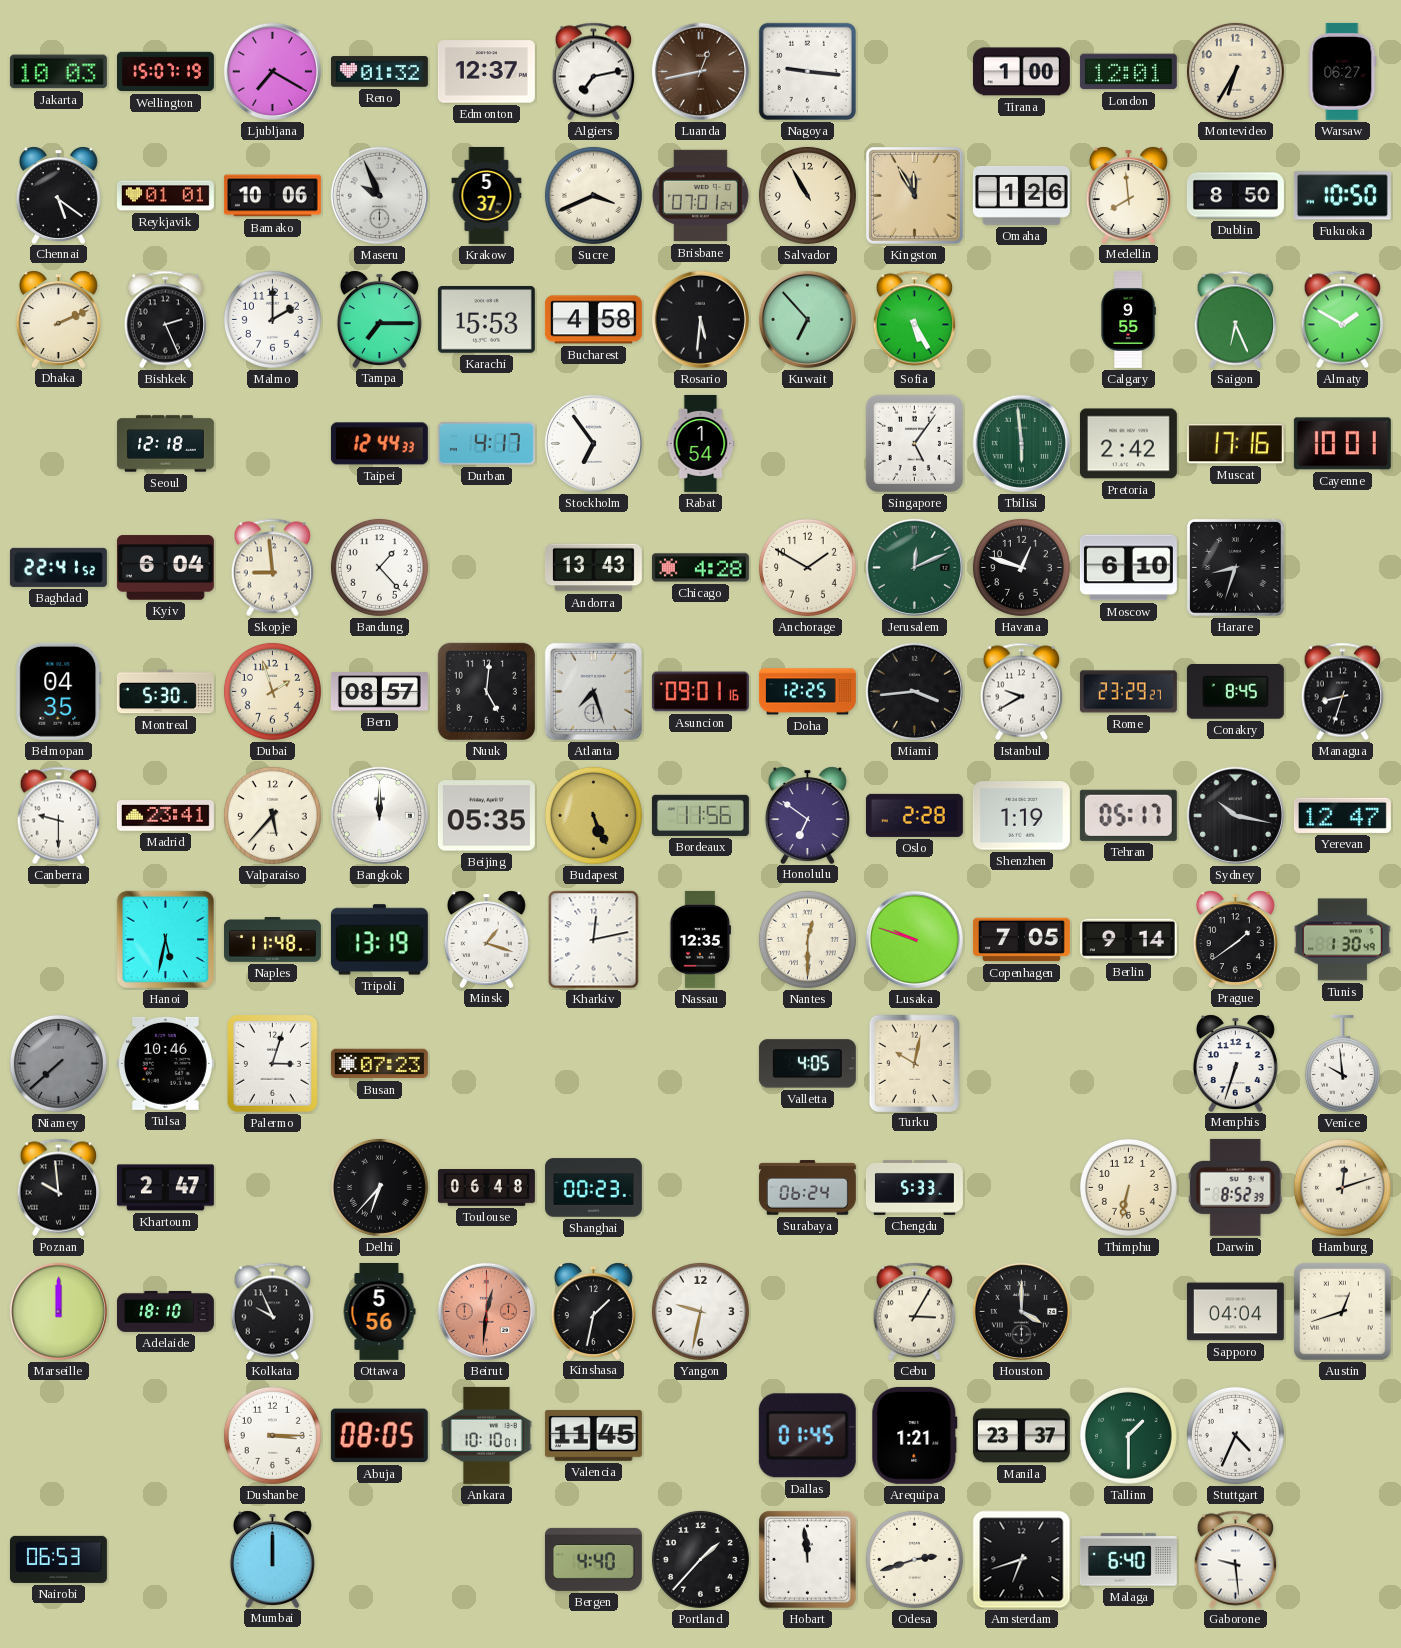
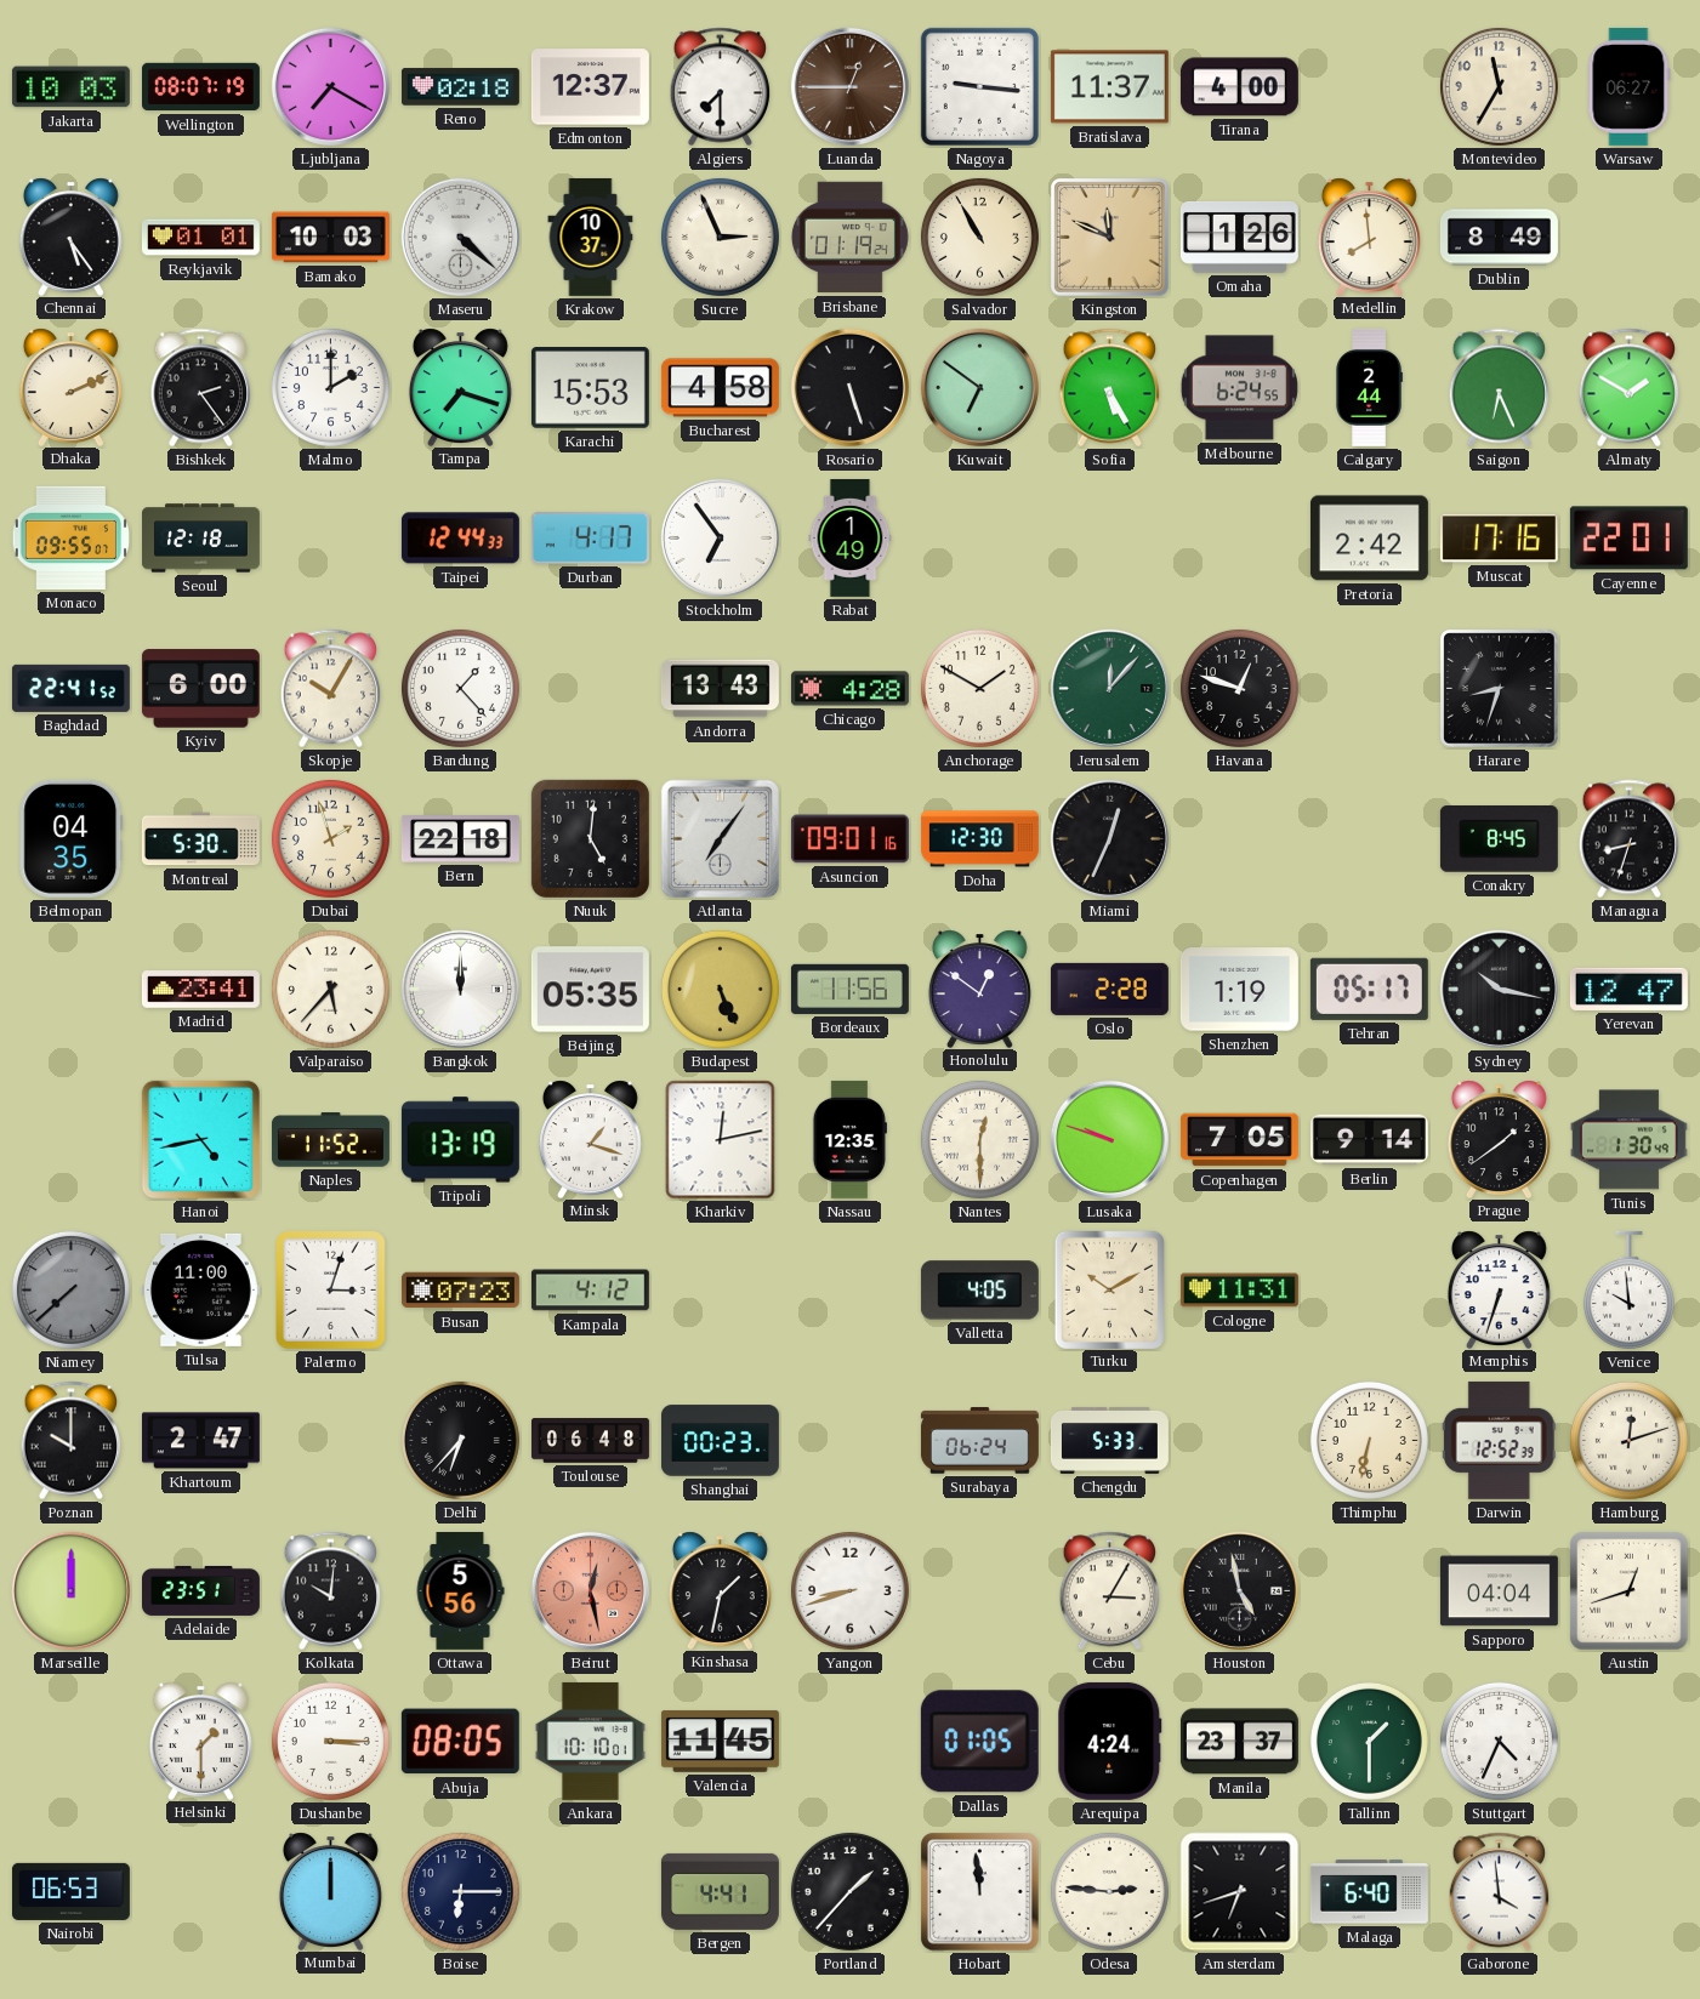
Wellington: 15:07 -> 08:07 (200, 87)
Reno: 01:32 -> 02:18 (460, 87)
Algiers: 7:13 -> 7:30 (721, 87)
Luanda: 12:43 -> 12:45 (849, 86)
Bratislava: none -> 11:37 (1109, 87)
Tirana: 1:00 -> 4:00 (1239, 87)
London: 12:01 -> none (1128, 72)
Montevideo: 6:35 -> 11:35 (1499, 86)
Chennai: 5:21 -> 5:24 (70, 237)
Bamako: 10:06 -> 10:03 (330, 238)
Maseru: 9:56 -> 4:22 (460, 237)
Krakow: 5:37 -> 10:37 (591, 237)
Sucre: 3:41 -> 2:56 (720, 237)
Brisbane: 07:01 -> 01:19 (849, 238)
Kingston: 11:55 -> 11:49 (1110, 238)
Dublin: 8:50 -> 8:49 (1499, 238)
Fukuoka: 10:50 -> none (1342, 196)
Bishkek: 2:26 -> 2:24 (201, 388)
Tampa: 7:15 -> 7:18 (460, 387)
Rosario: 5:31 -> 5:27 (849, 387)
Kuwait: 6:53 -> 6:51 (979, 387)
Melbourne: none -> 6:24 (1239, 388)
Calgary: 9:55 -> 2:44 (1369, 387)
Monaco: none -> 09:55 (70, 537)
Rabat: 1:54 -> 1:49 (851, 537)
Singapore: 5:06 -> none (914, 443)
Tbilisi: 5:59 -> none (1021, 443)
Cayenne: 10:01 -> 22:01 (1628, 539)
Kyiv: 6:04 -> 6:00 (200, 689)
Skopje: 8:59 -> 10:05 (331, 689)
Jerusalem: 12:11 -> 12:07 (1109, 688)
Moscow: 6:10 -> none (1128, 568)
Bern: 08:57 -> 22:18 (460, 839)
Atlanta: 7:27 -> 7:06 (720, 838)
Doha: 12:25 -> 12:30 (979, 839)
Miami: 3:44 -> 12:34 (1109, 838)
Istanbul: 9:40 -> none (1022, 692)
Rome: 23:29 -> none (1128, 692)
Canberra: 9:30 -> none (59, 816)
Honolulu: 6:51 -> 12:51 (979, 989)
Hanoi: 5:32 -> 4:43 (200, 1139)
Naples: 11:48 -> 11:52 (330, 1140)
Tulsa: 10:46 -> 11:00 (200, 1289)
Kampala: none -> 4:12 (590, 1291)
Turku: 10:02 -> 10:10 (1109, 1289)
Cologne: none -> 11:31 (1239, 1291)
Poznan: 9:59 -> 10:00 (72, 1441)
Darwin: 8:52 -> 12:52 (1499, 1440)
Adelaide: 18:10 -> 23:51 (200, 1590)
Kolkata: 9:56 -> 10:01 (331, 1591)
Beirut: 12:31 -> 12:28 (590, 1590)
Yangon: 9:32 -> 8:42 (849, 1590)
Houston: 4:00 -> 4:58 (1239, 1590)
Helsinki: none -> 1:30 (200, 1741)
Dallas: 01:45 -> 01:05 (979, 1742)
Arequipa: 1:21 -> 4:24 (1110, 1741)
Boise: none -> 6:15 (460, 1891)
Bergen: 4:40 -> 4:41 (720, 1891)
Odesa: 2:42 -> 2:46 (1109, 1891)
Gaborone: 9:29 -> 3:59 (1500, 1892)
